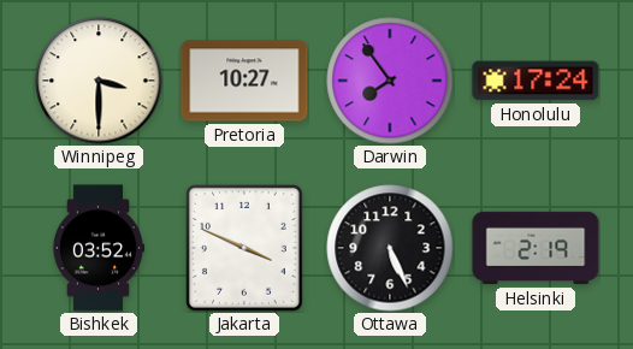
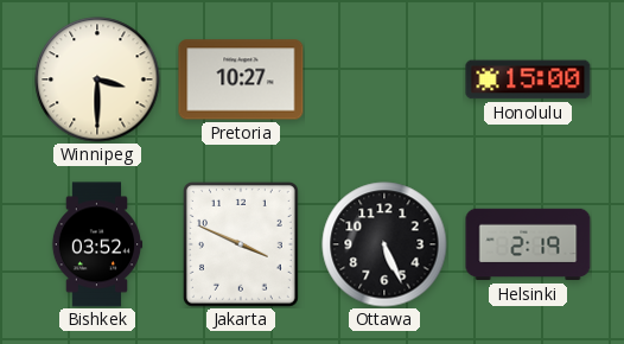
Darwin: 7:54 -> none (390, 81)
Honolulu: 17:24 -> 15:00 (528, 79)
